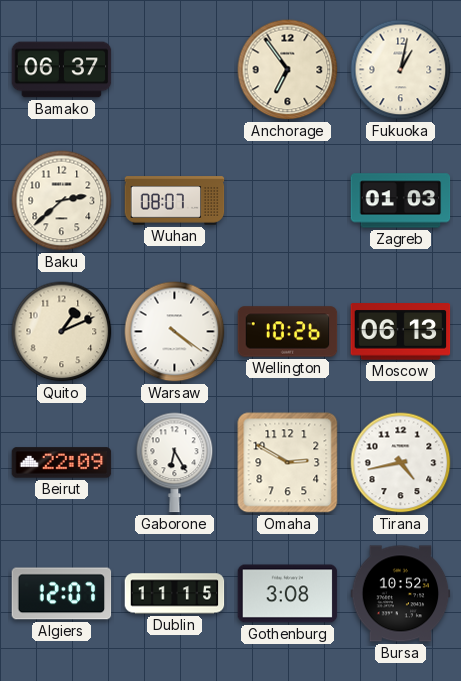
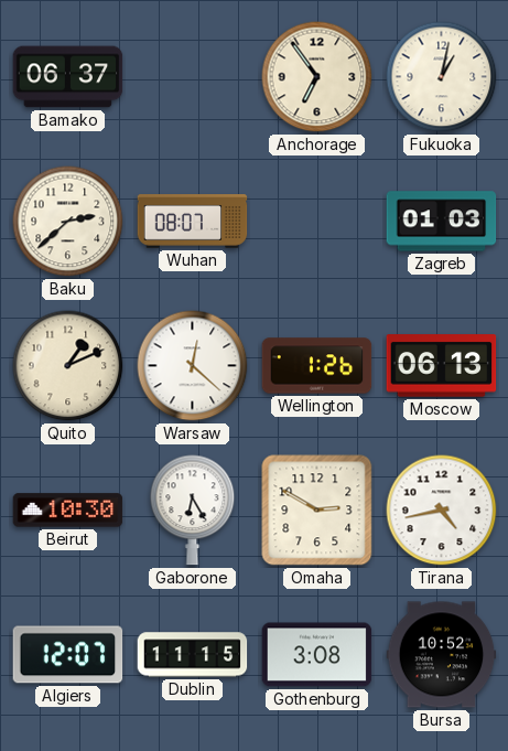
Warsaw: 4:21 -> 12:22 (193, 366)
Wellington: 10:26 -> 1:26 (317, 366)
Beirut: 22:09 -> 10:30 (68, 511)
